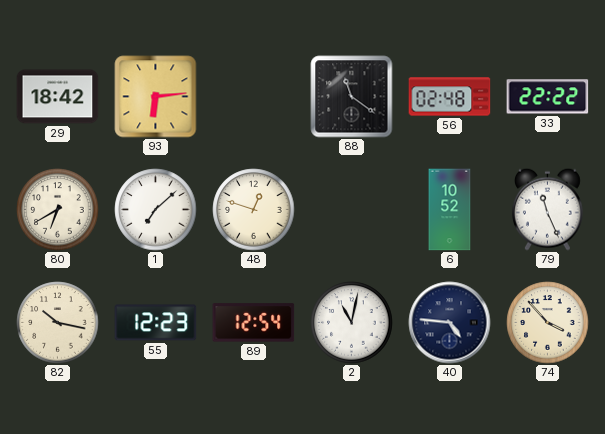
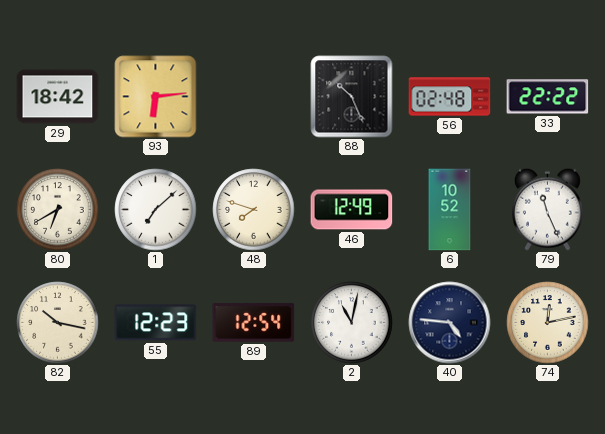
88: 11:21 -> 10:26 (352, 97)
48: 12:48 -> 7:48 (254, 210)
46: none -> 12:49 (352, 210)
74: 3:53 -> 12:13 (548, 323)
